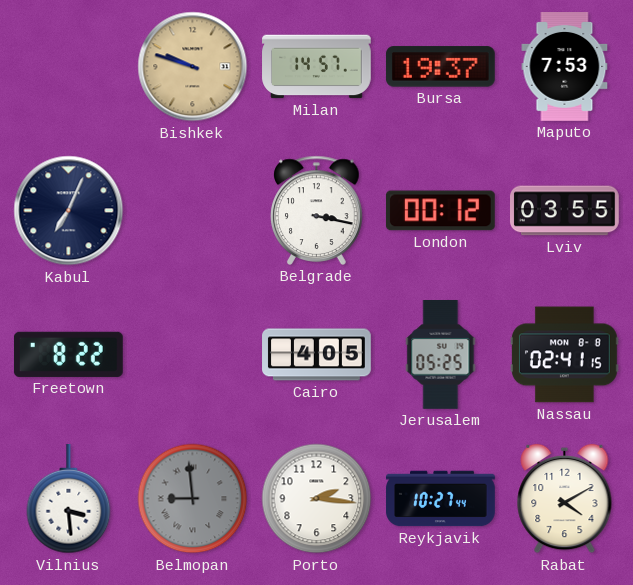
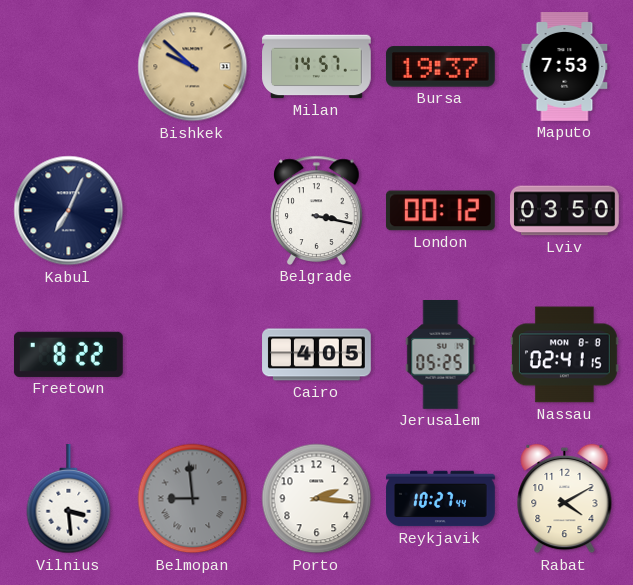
Bishkek: 9:48 -> 9:52 (193, 67)
Lviv: 03:55 -> 03:50 (565, 211)
